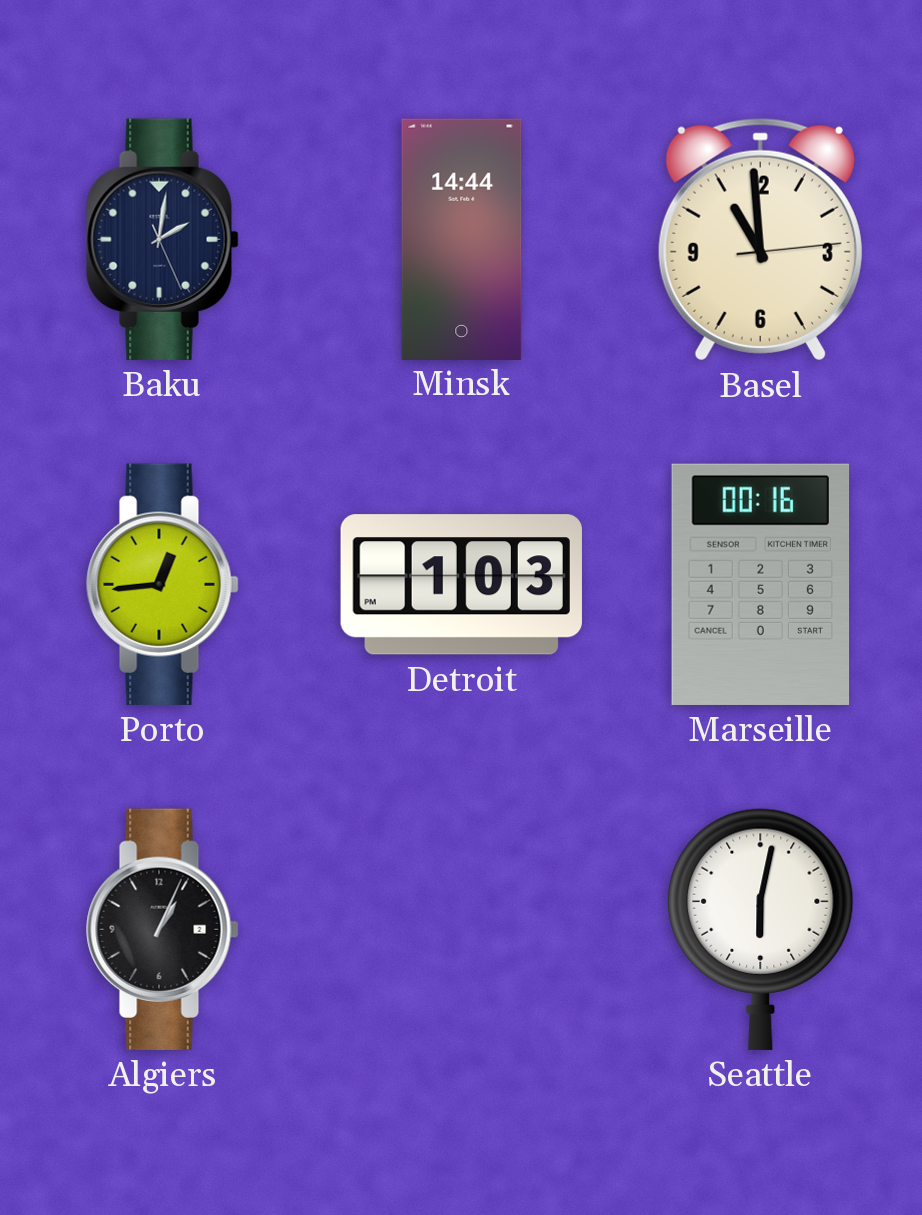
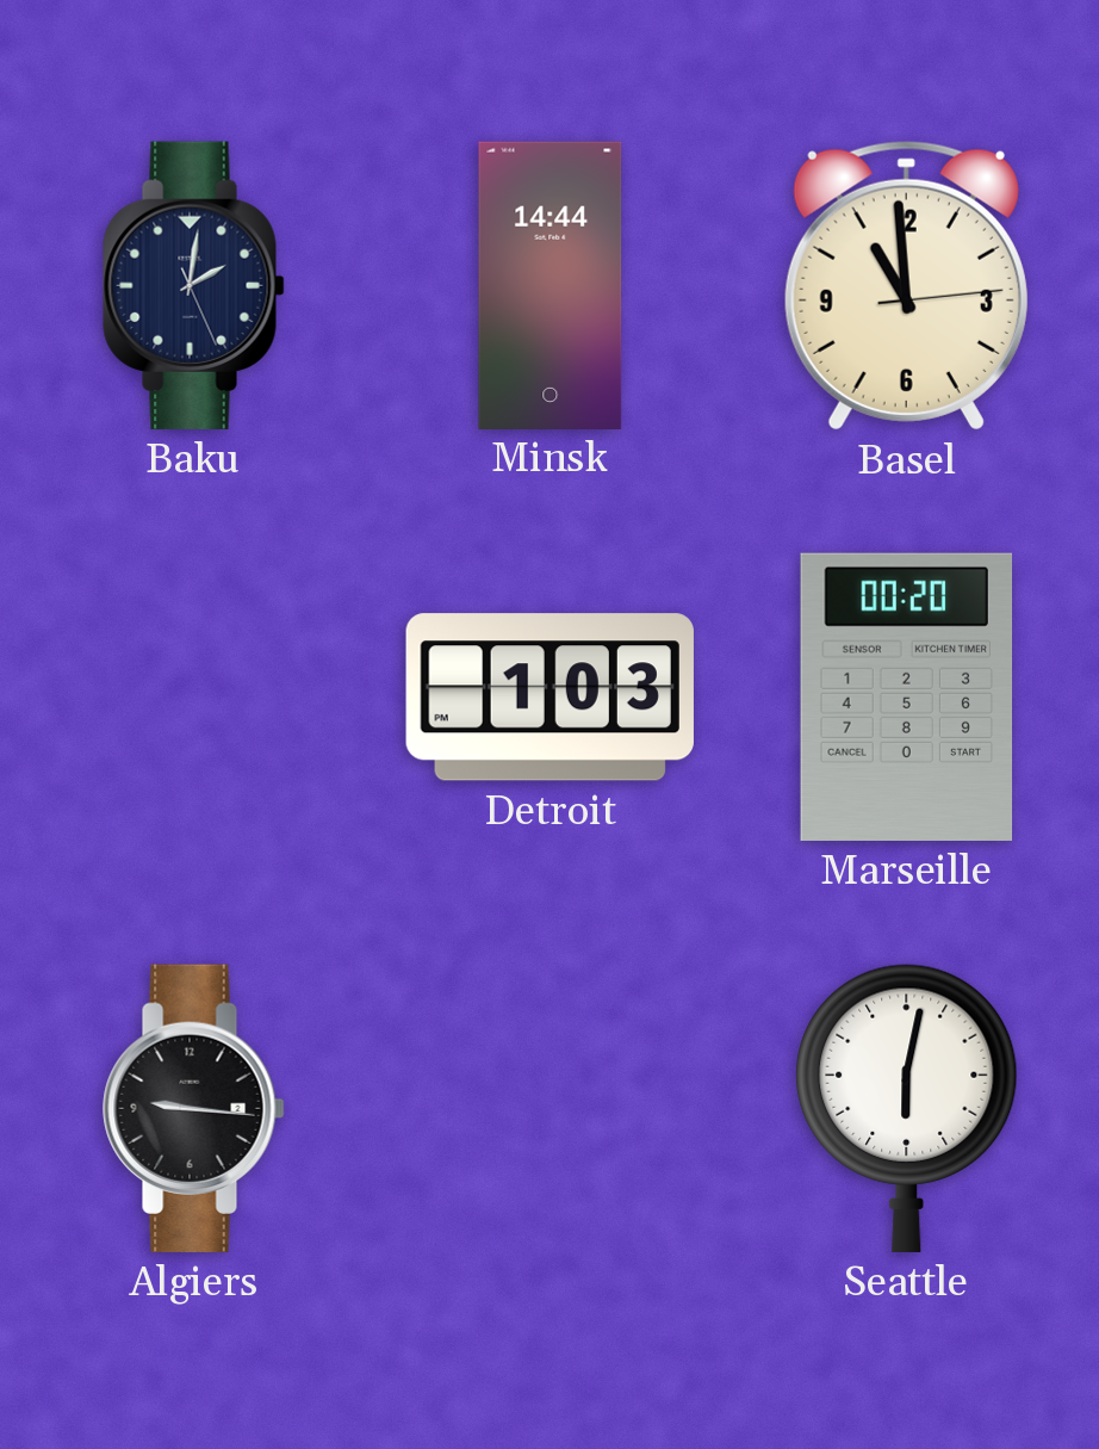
Porto: 12:44 -> none (163, 584)
Marseille: 00:16 -> 00:20 (907, 696)
Algiers: 1:04 -> 9:16 (194, 1108)
